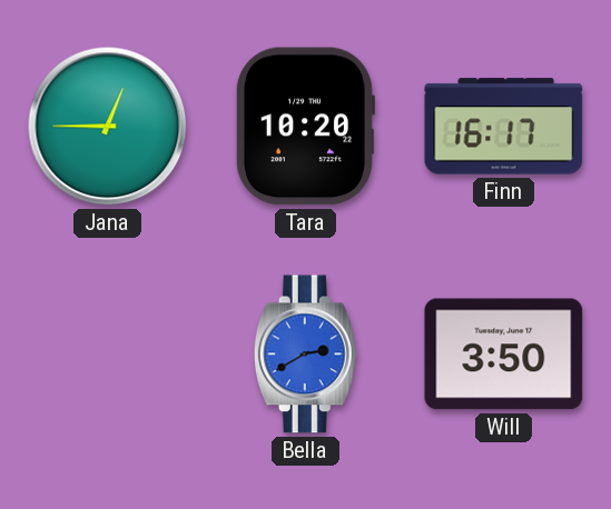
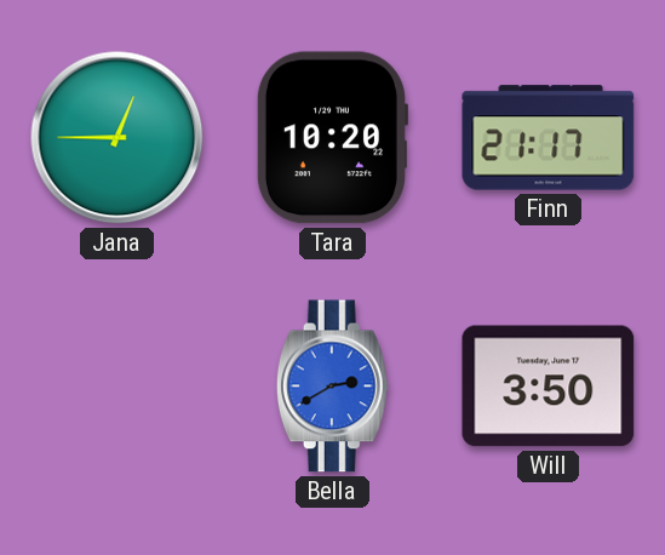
Finn: 16:17 -> 21:17 (549, 138)
